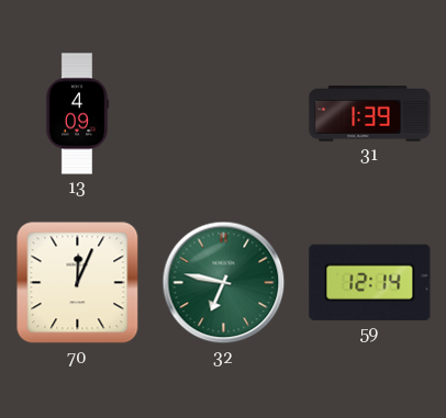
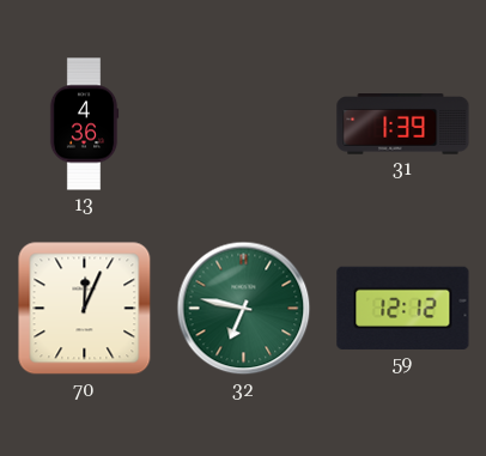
13: 4:09 -> 4:36 (84, 124)
59: 12:14 -> 12:12 (403, 308)
